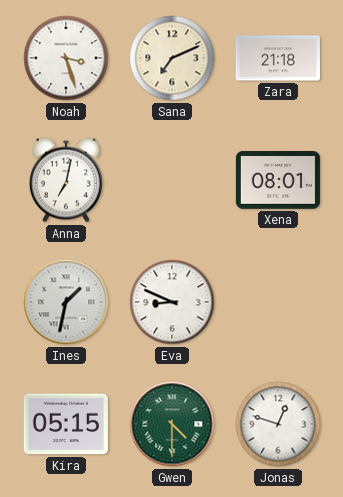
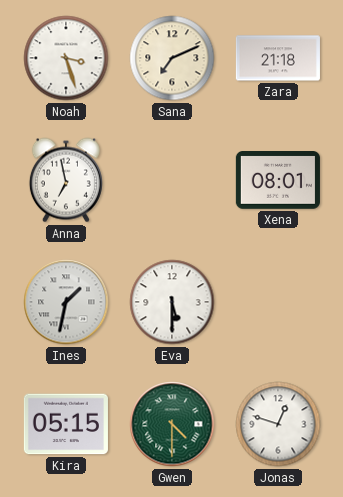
Anna: 7:02 -> 6:58 (66, 180)
Eva: 8:49 -> 5:30 (172, 302)
